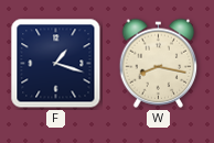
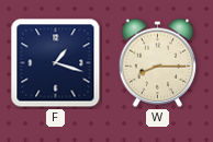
W: 8:17 -> 8:15 (158, 62)
